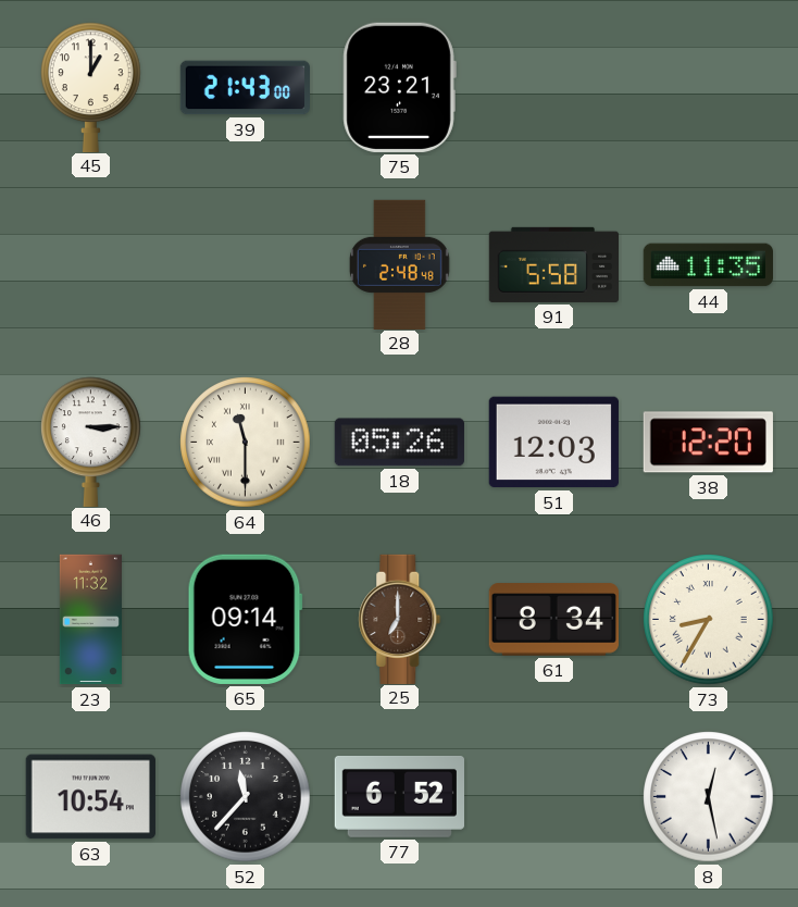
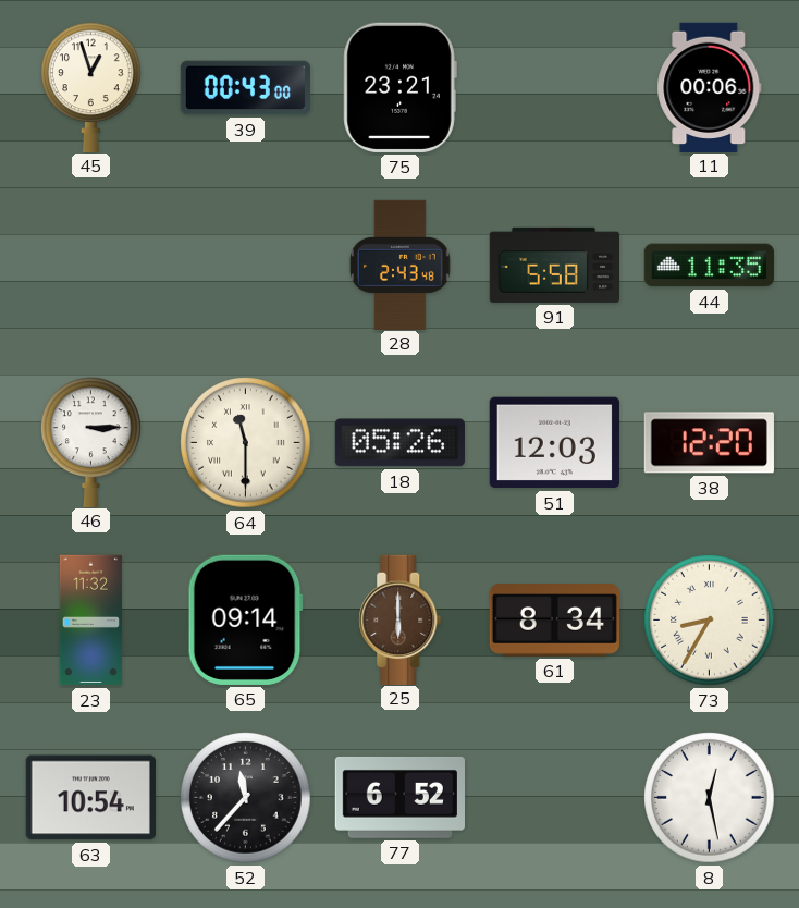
45: 1:00 -> 12:57 (91, 87)
39: 21:43 -> 00:43 (245, 88)
11: none -> 00:06 (710, 87)
28: 2:48 -> 2:43 (401, 265)
25: 7:00 -> 6:00 (401, 619)
